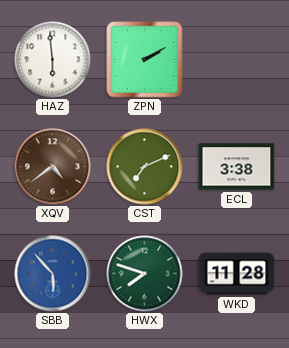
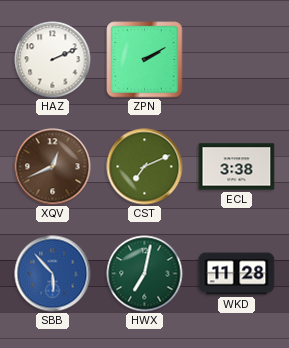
HAZ: 5:59 -> 2:11 (53, 60)
XQV: 4:39 -> 12:41 (53, 167)
HWX: 7:48 -> 7:02 (145, 274)
